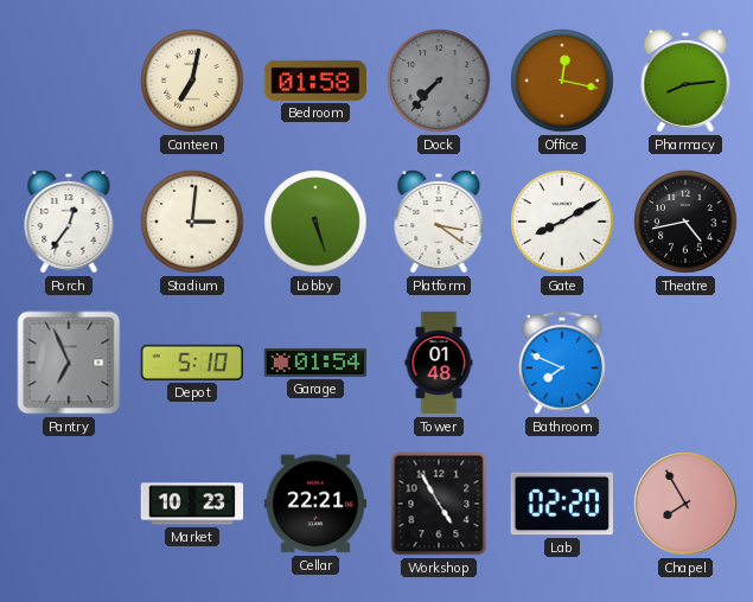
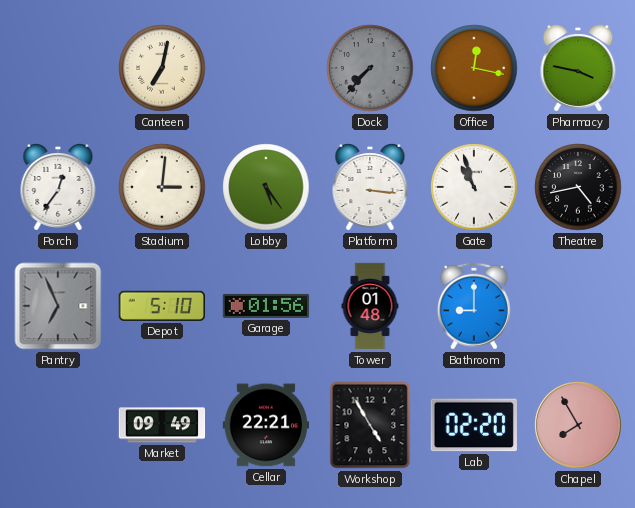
Bedroom: 01:58 -> none (314, 81)
Pharmacy: 8:14 -> 3:47 (578, 69)
Lobby: 5:27 -> 5:24 (266, 187)
Platform: 3:21 -> 3:16 (370, 188)
Gate: 8:10 -> 10:57 (474, 187)
Garage: 01:54 -> 01:56 (266, 306)
Bathroom: 7:49 -> 9:00 (474, 306)
Market: 10:23 -> 09:49 (162, 425)
